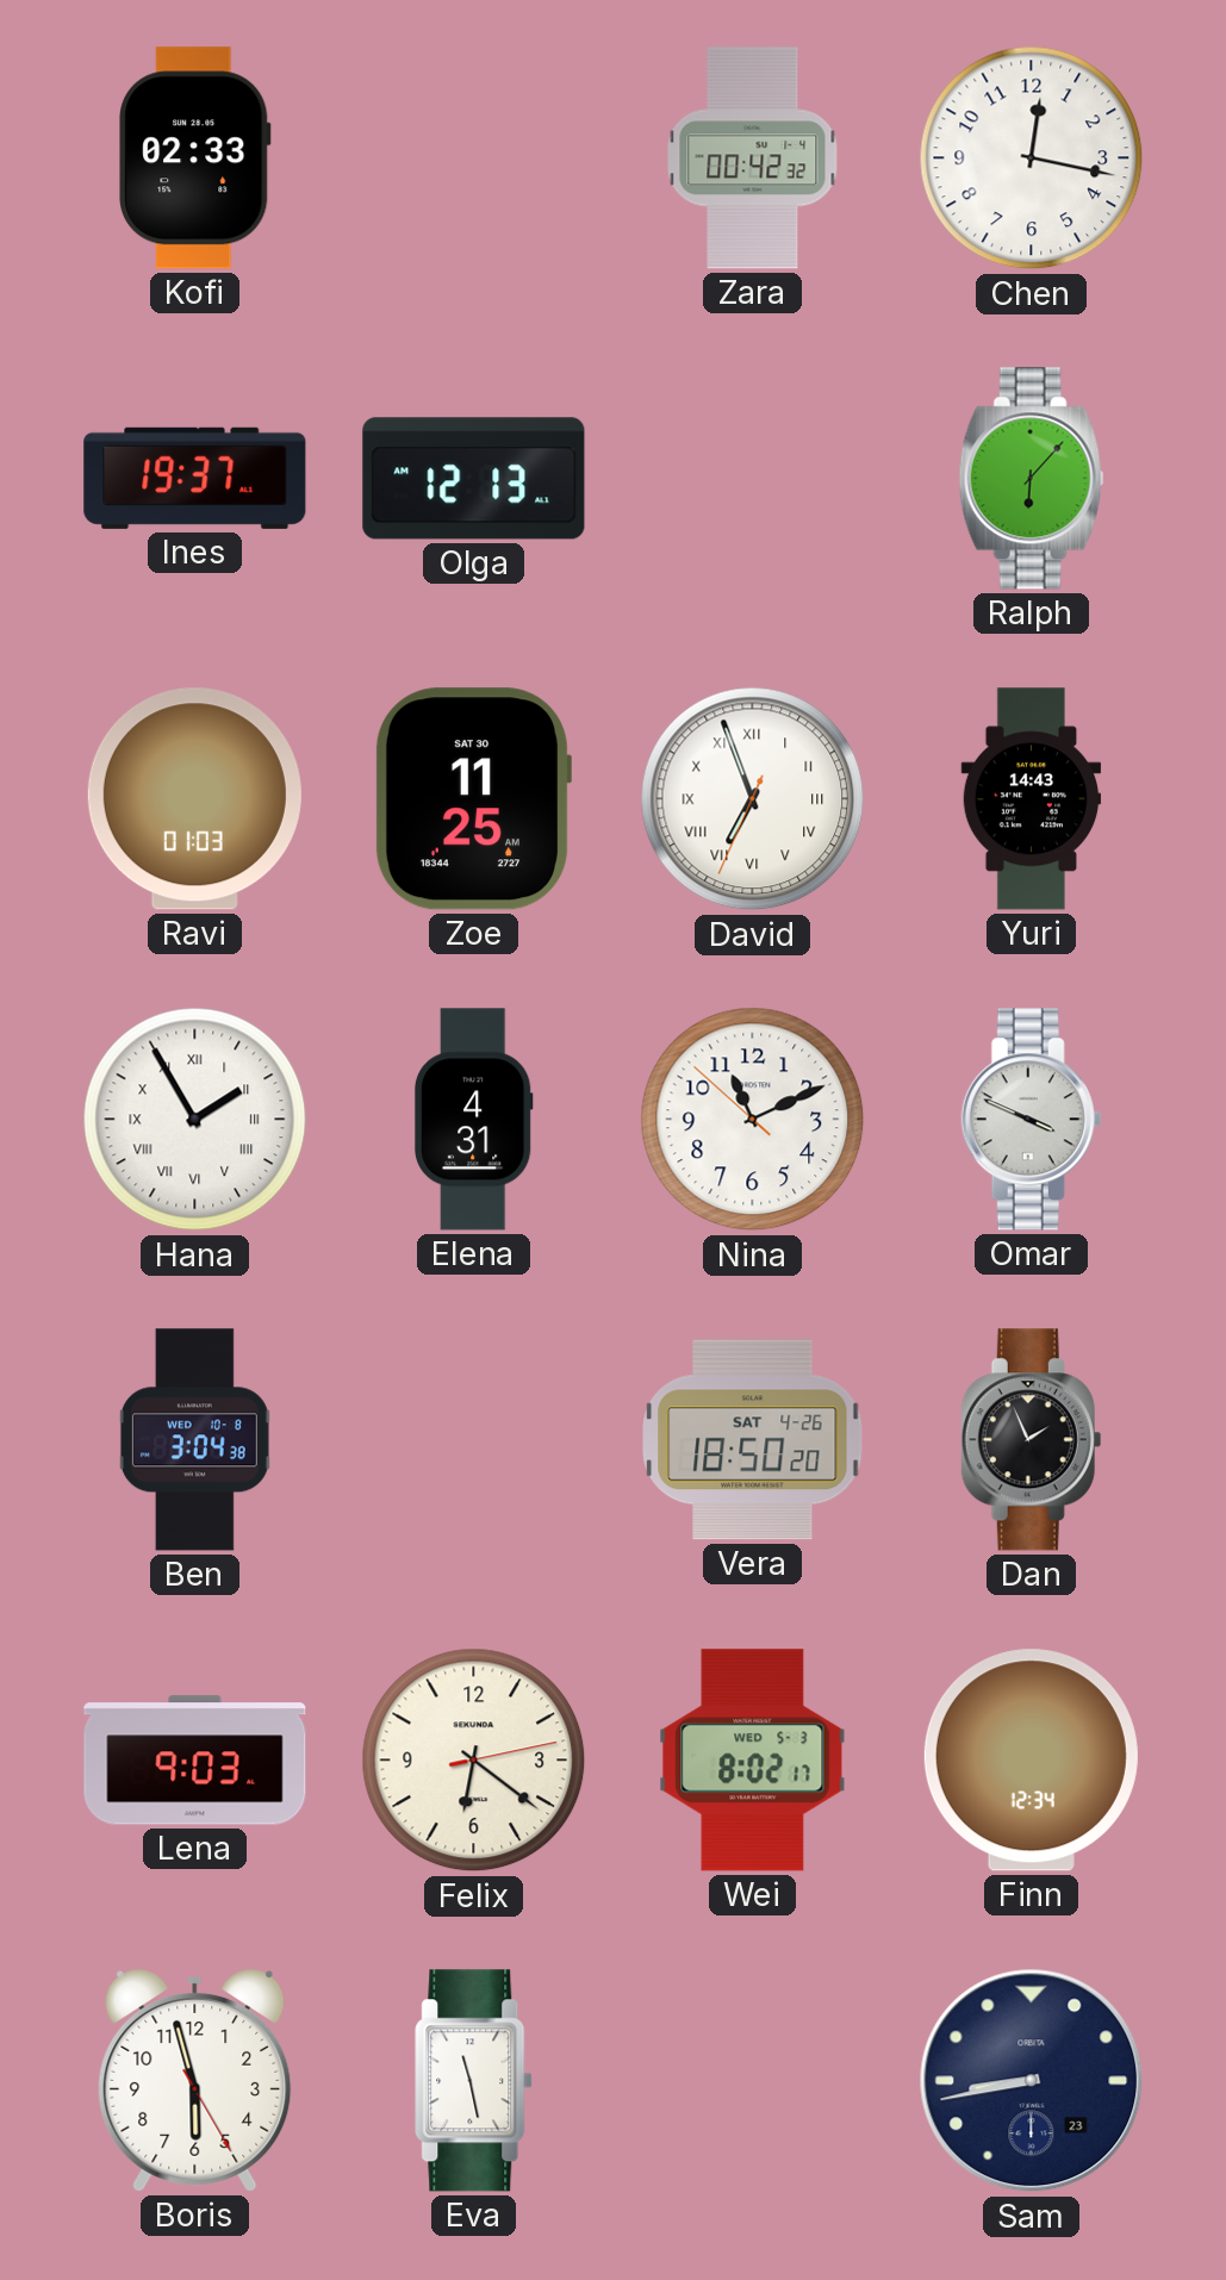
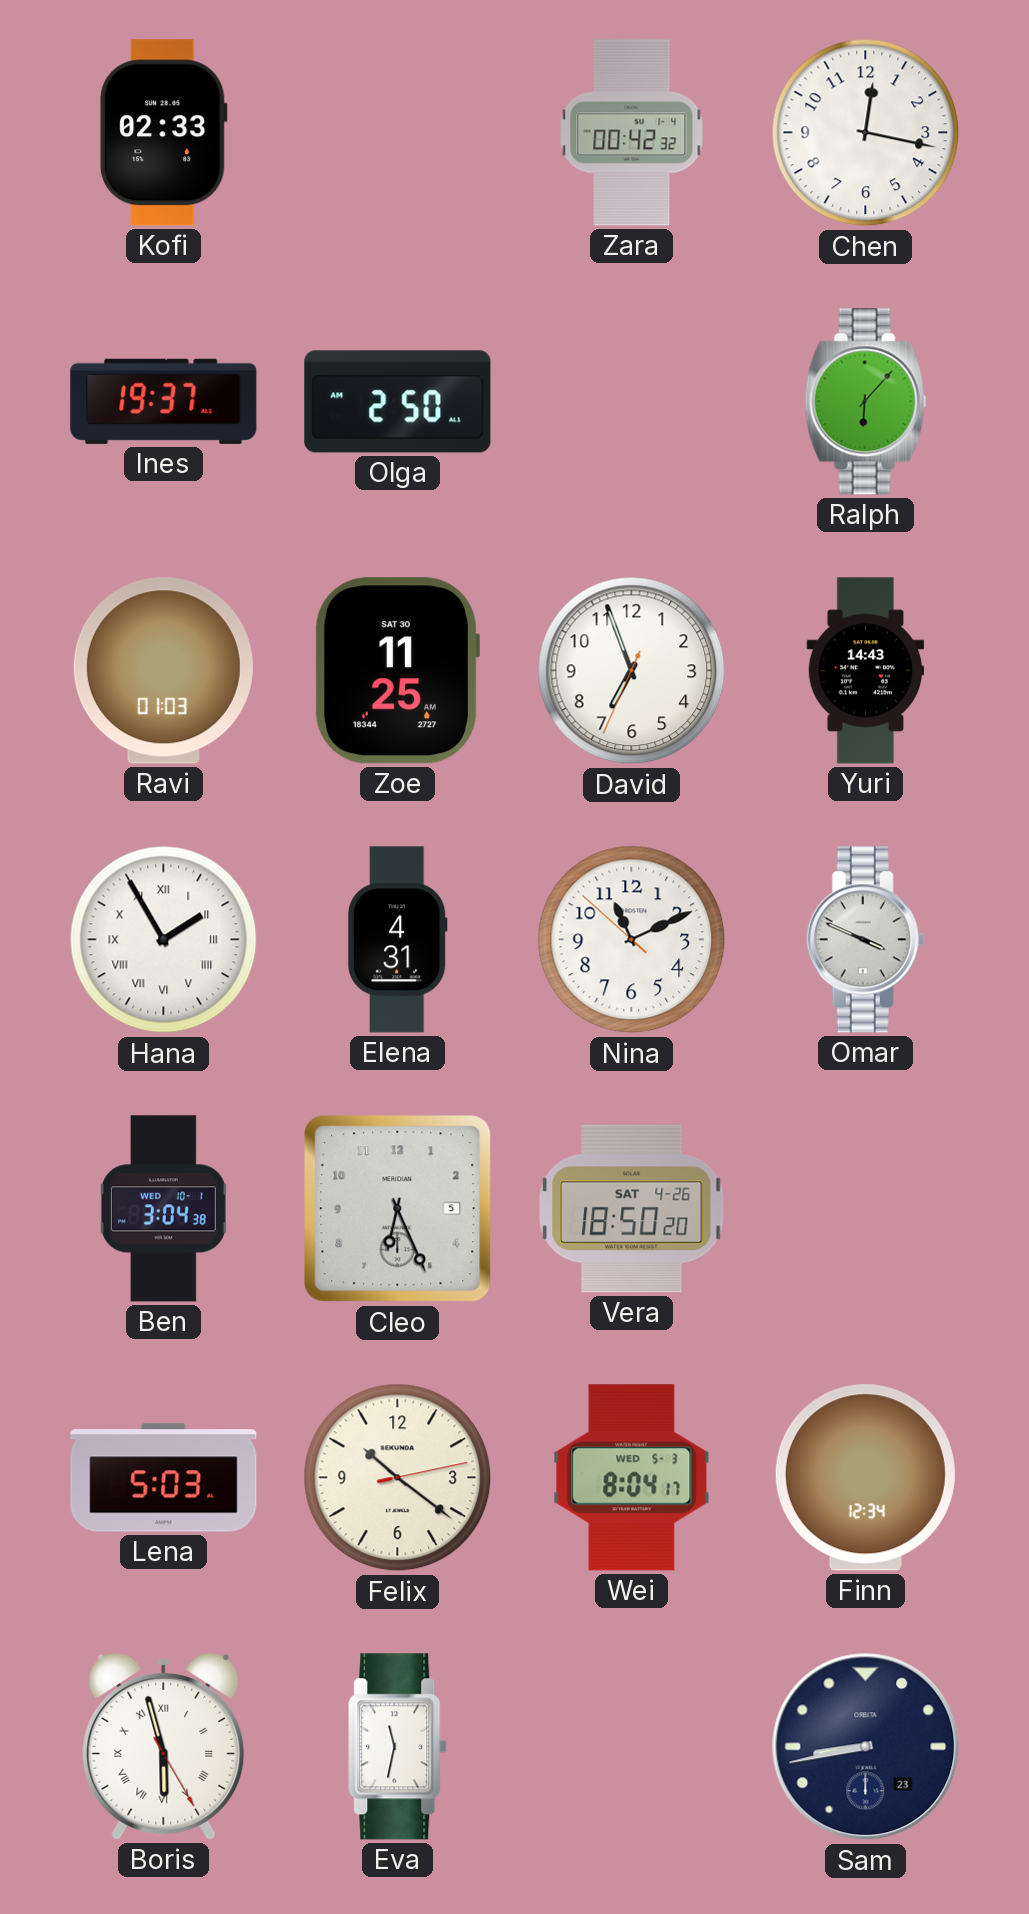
Olga: 12:13 -> 2:50 (398, 402)
David numerals: Roman -> Arabic (632, 671)
Ben date: WED 10-8 -> WED 10-1 (163, 1209)
Cleo: none -> 6:26 (398, 1209)
Dan: 1:56 -> none (1032, 1440)
Lena: 9:03 -> 5:03 (164, 1478)
Felix: 6:21 -> 10:21 (398, 1478)
Wei: 8:02 -> 8:04 (632, 1478)
Boris numerals: Arabic -> Roman (164, 1747)
Eva: 11:28 -> 11:32 (398, 1747)
